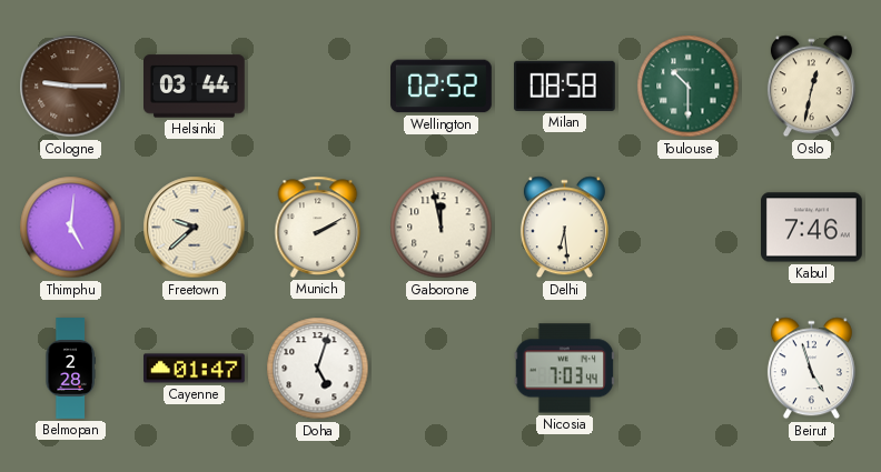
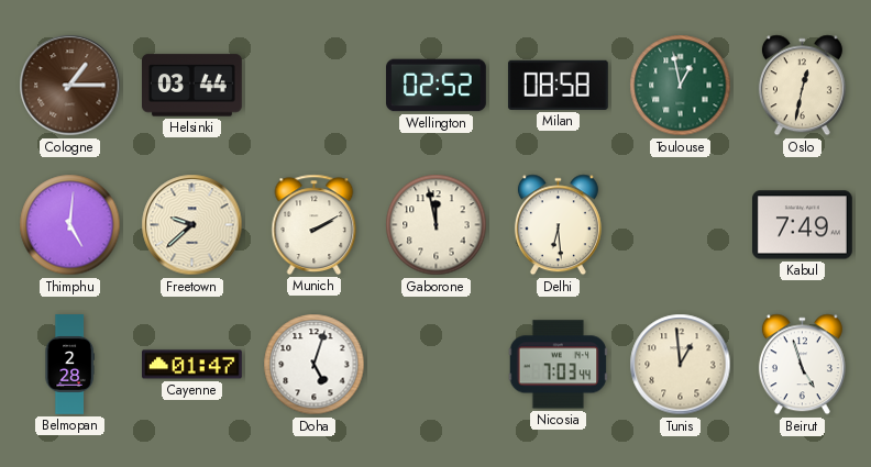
Cologne: 9:15 -> 1:15 (70, 86)
Toulouse: 10:30 -> 12:58 (681, 86)
Kabul: 7:46 -> 7:49 (803, 225)
Tunis: none -> 12:59 (681, 365)
